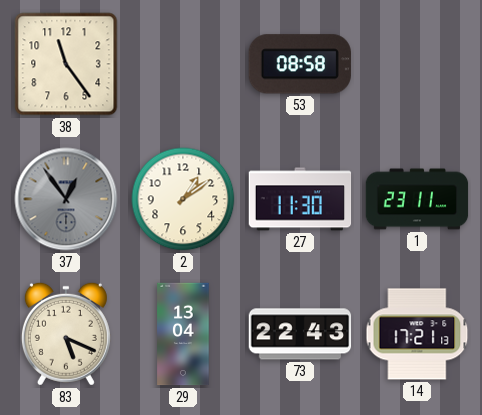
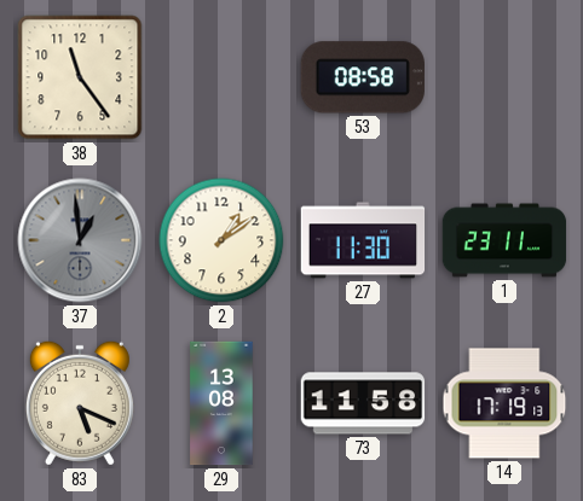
37: 12:54 -> 12:59 (80, 240)
29: 13:04 -> 13:08 (221, 403)
73: 22:43 -> 11:58 (363, 403)
14: 17:21 -> 17:19 (504, 403)
